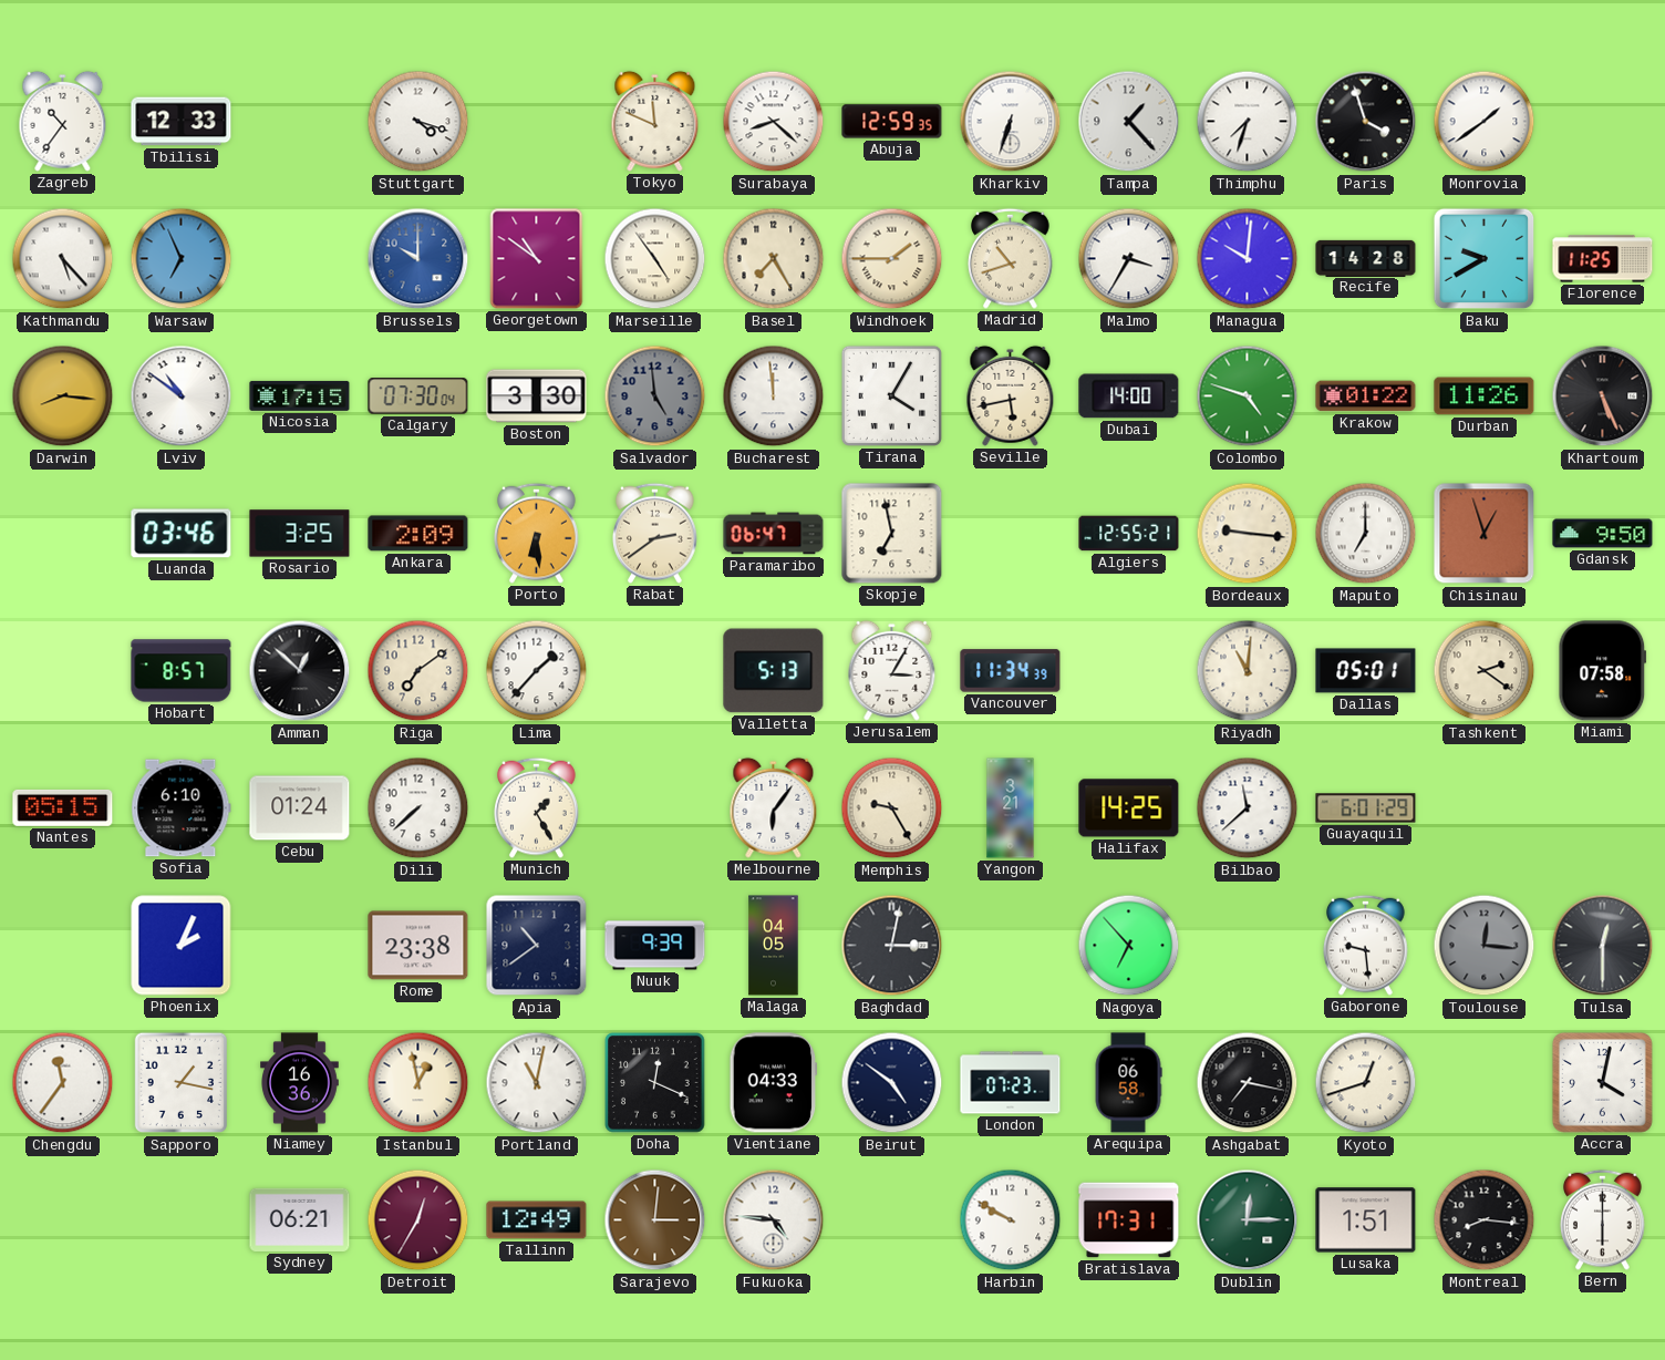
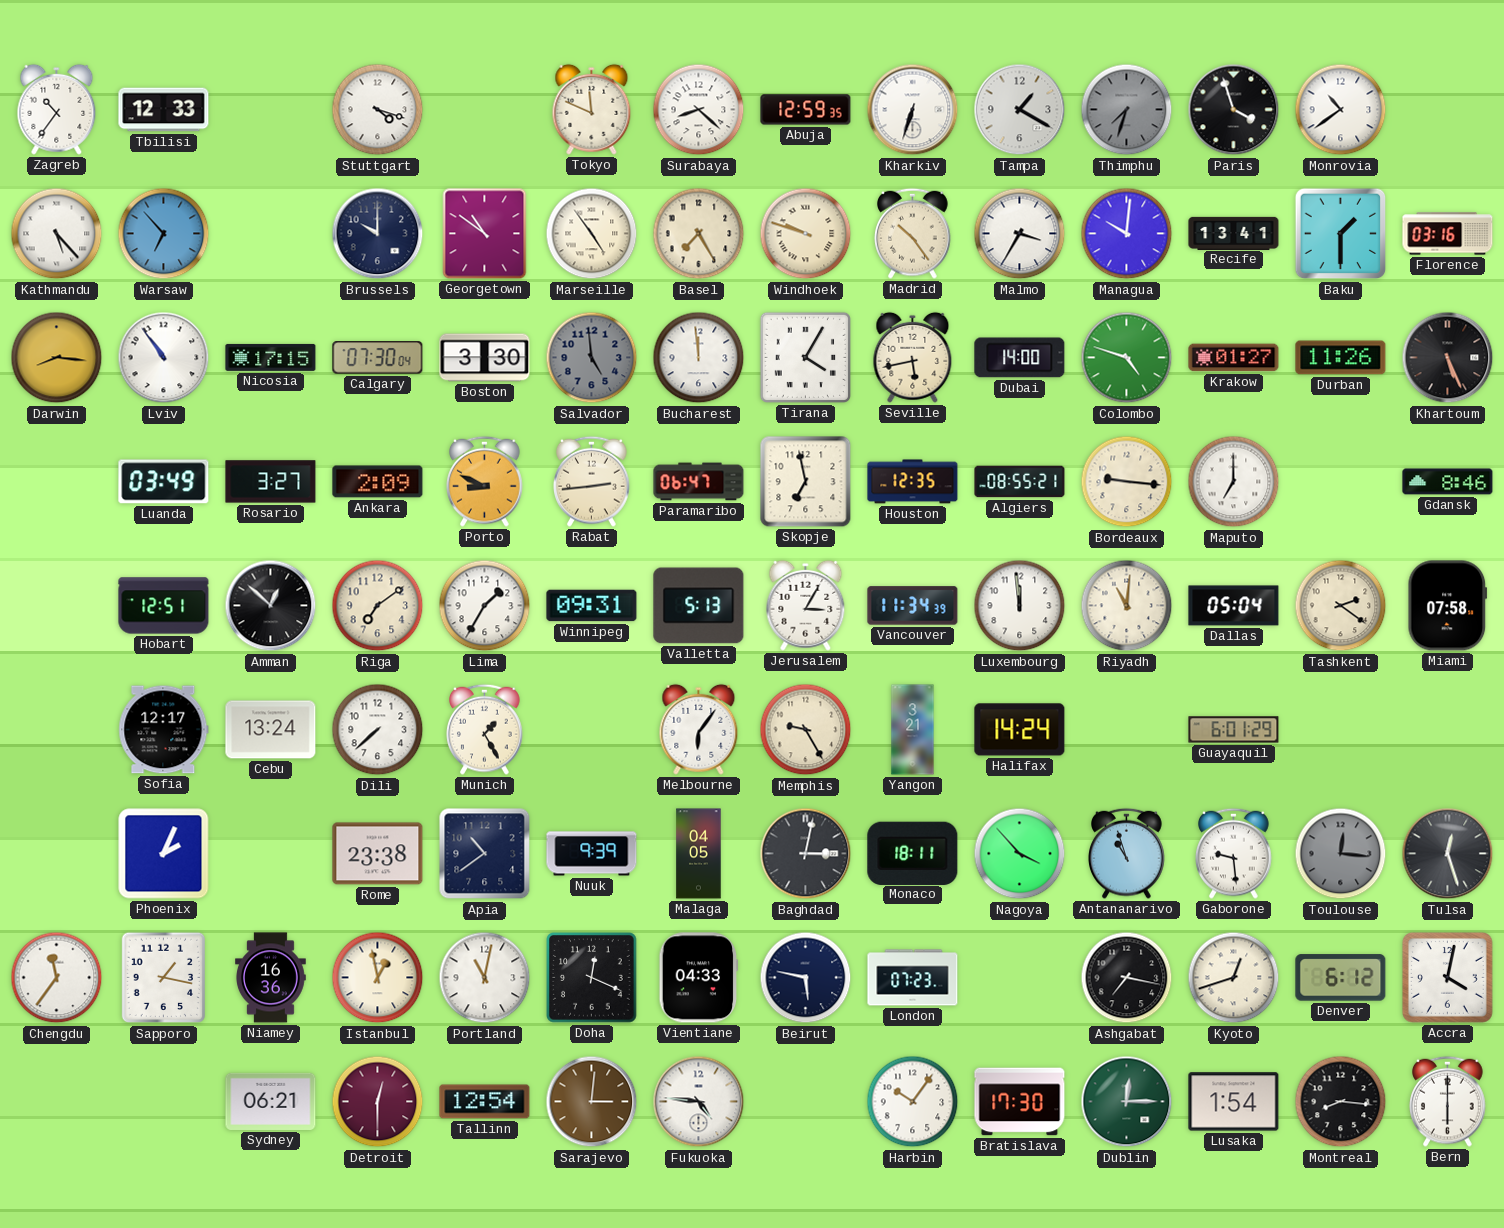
Tampa: 1:23 -> 1:20 (1020, 110)
Thimphu dial: white -> grey (1127, 110)
Monrovia: 1:39 -> 10:39 (1341, 110)
Warsaw: 6:56 -> 6:53 (164, 234)
Brussels dial: blue -> navy (378, 234)
Windhoek: 1:45 -> 9:48 (806, 234)
Madrid: 10:42 -> 10:24 (913, 233)
Recife: 14:28 -> 13:41 (1234, 233)
Baku: 9:40 -> 1:30 (1341, 234)
Florence: 11:25 -> 03:16 (1448, 234)
Lviv: 10:51 -> 10:54 (164, 358)
Krakow: 01:22 -> 01:27 (1234, 358)
Luanda: 03:46 -> 03:49 (164, 482)
Rosario: 3:25 -> 3:27 (271, 482)
Porto: 6:29 -> 8:49 (485, 481)
Rabat: 2:39 -> 2:44 (592, 481)
Houston: none -> 12:35 (913, 482)
Algiers: 12:55 -> 08:55 (1020, 482)
Chisinau: 12:57 -> none (1485, 534)
Gdansk: 9:50 -> 8:46 (1448, 482)
Hobart: 8:57 -> 12:51 (164, 606)
Lima: 1:37 -> 1:35 (485, 606)
Winnipeg: none -> 09:31 (592, 606)
Luxembourg: none -> 11:59 (1020, 606)
Dallas: 05:01 -> 05:04 (1234, 606)
Nantes: 05:15 -> none (63, 807)
Sofia: 6:10 -> 12:17 (164, 730)
Cebu: 01:24 -> 13:24 (271, 730)
Halifax: 14:25 -> 14:24 (1020, 730)
Bilbao: 11:38 -> none (1248, 808)
Monaco: none -> 18:11 (913, 853)
Nagoya: 6:53 -> 3:53 (1020, 854)
Antananarivo: none -> 10:57 (1127, 853)
Tulsa: 12:30 -> 12:27 (1448, 854)
Beirut: 4:51 -> 5:47 (806, 978)
Arequipa: 06:58 -> none (1128, 1083)
Denver: none -> 6:12 (1341, 978)
Detroit: 12:35 -> 12:30 (378, 1102)
Tallinn: 12:49 -> 12:54 (485, 1102)
Harbin: 9:50 -> 10:06 (913, 1102)
Bratislava: 17:31 -> 17:30 (1020, 1102)
Lusaka: 1:51 -> 1:54 (1234, 1102)
